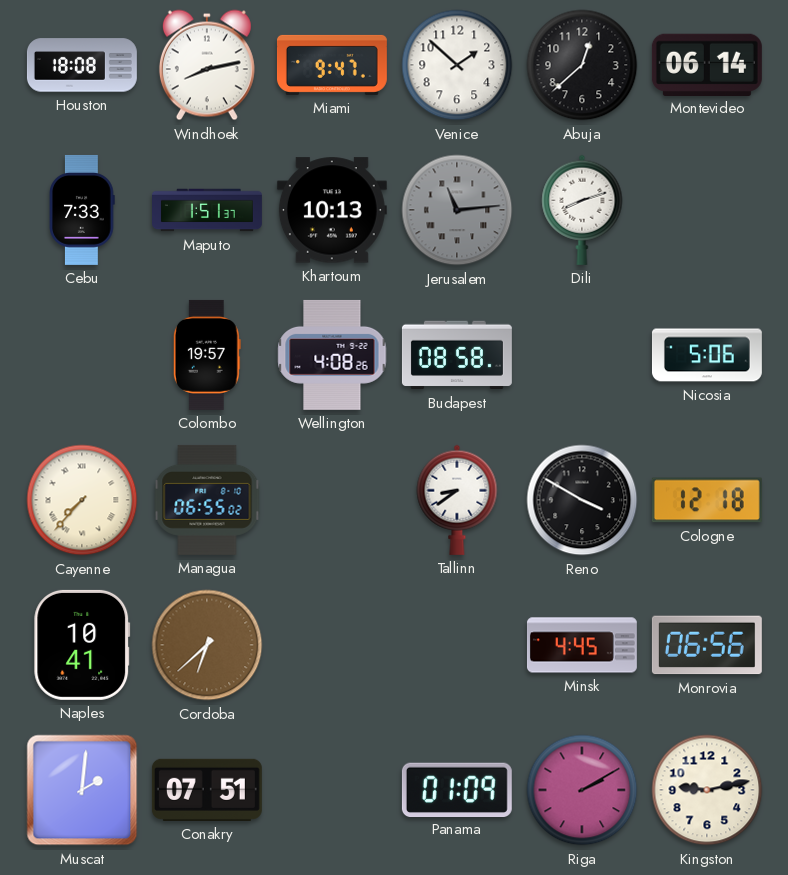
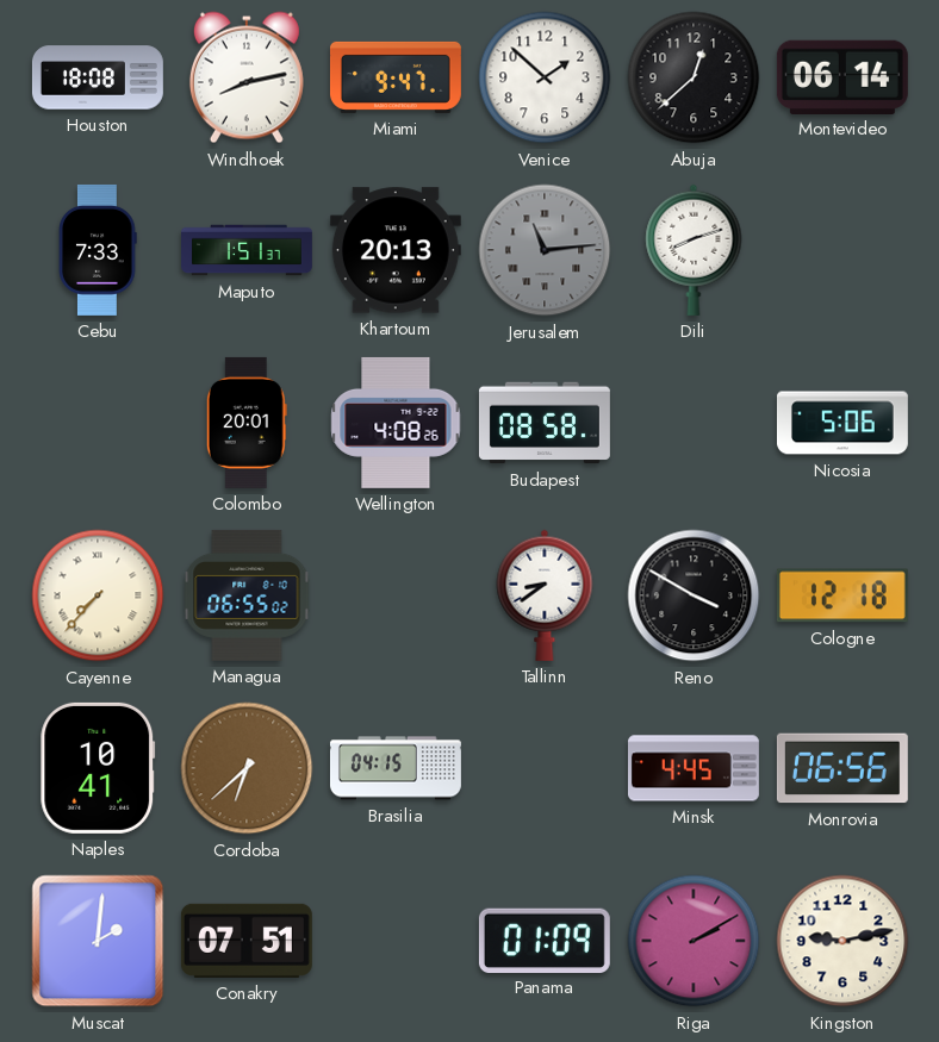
Khartoum: 10:13 -> 20:13 (396, 250)
Colombo: 19:57 -> 20:01 (247, 423)
Brasilia: none -> 04:15 (396, 768)
